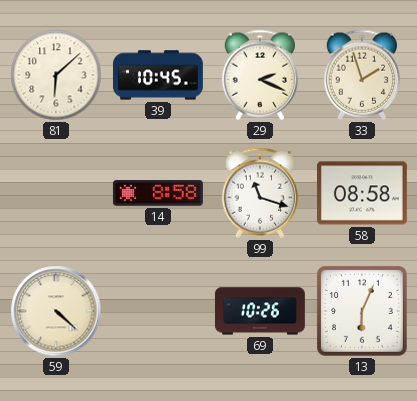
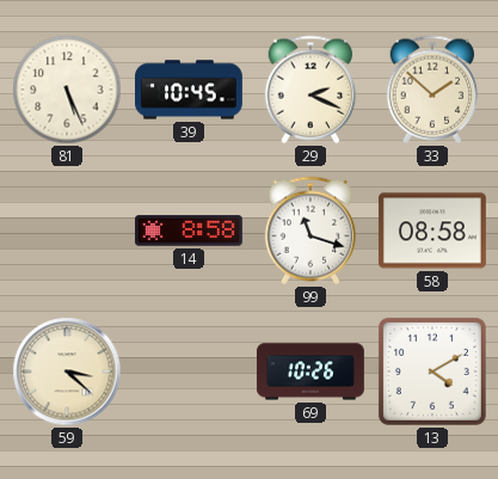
81: 6:08 -> 5:26 (67, 90)
33: 1:57 -> 1:52 (432, 90)
59: 4:22 -> 3:22 (67, 371)
13: 6:04 -> 4:10 (432, 371)
